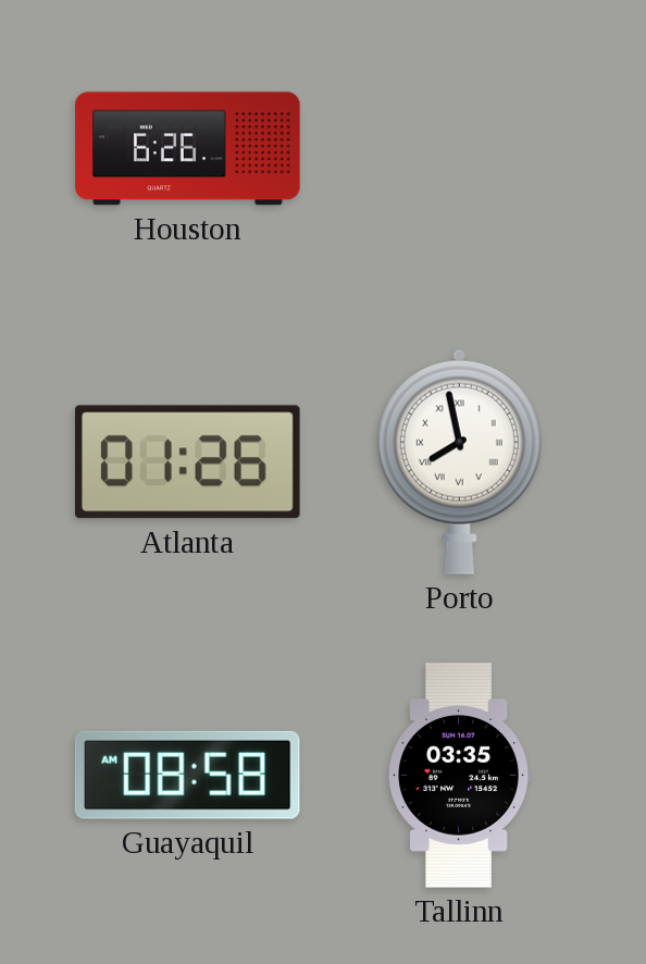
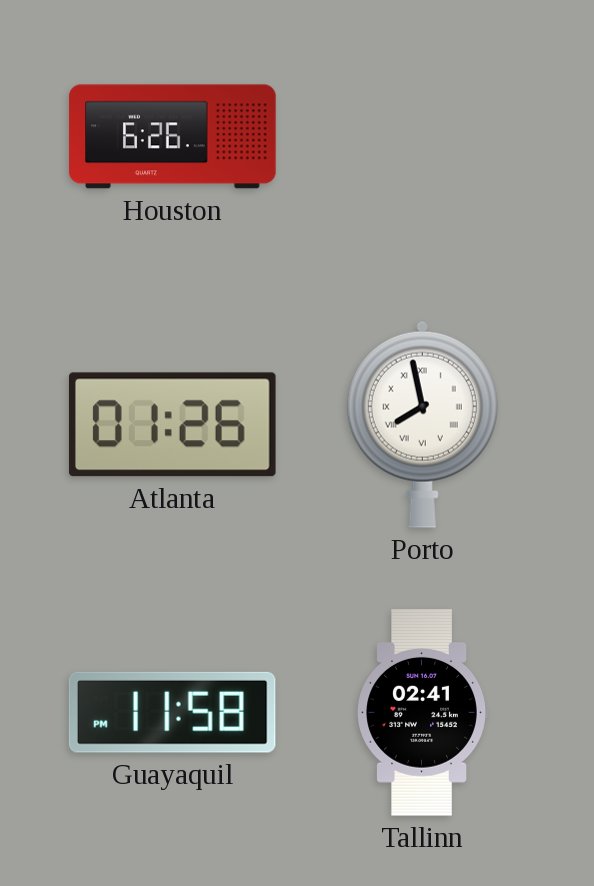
Guayaquil: 08:58 -> 11:58 (172, 712)
Tallinn: 03:35 -> 02:41 (422, 713)
